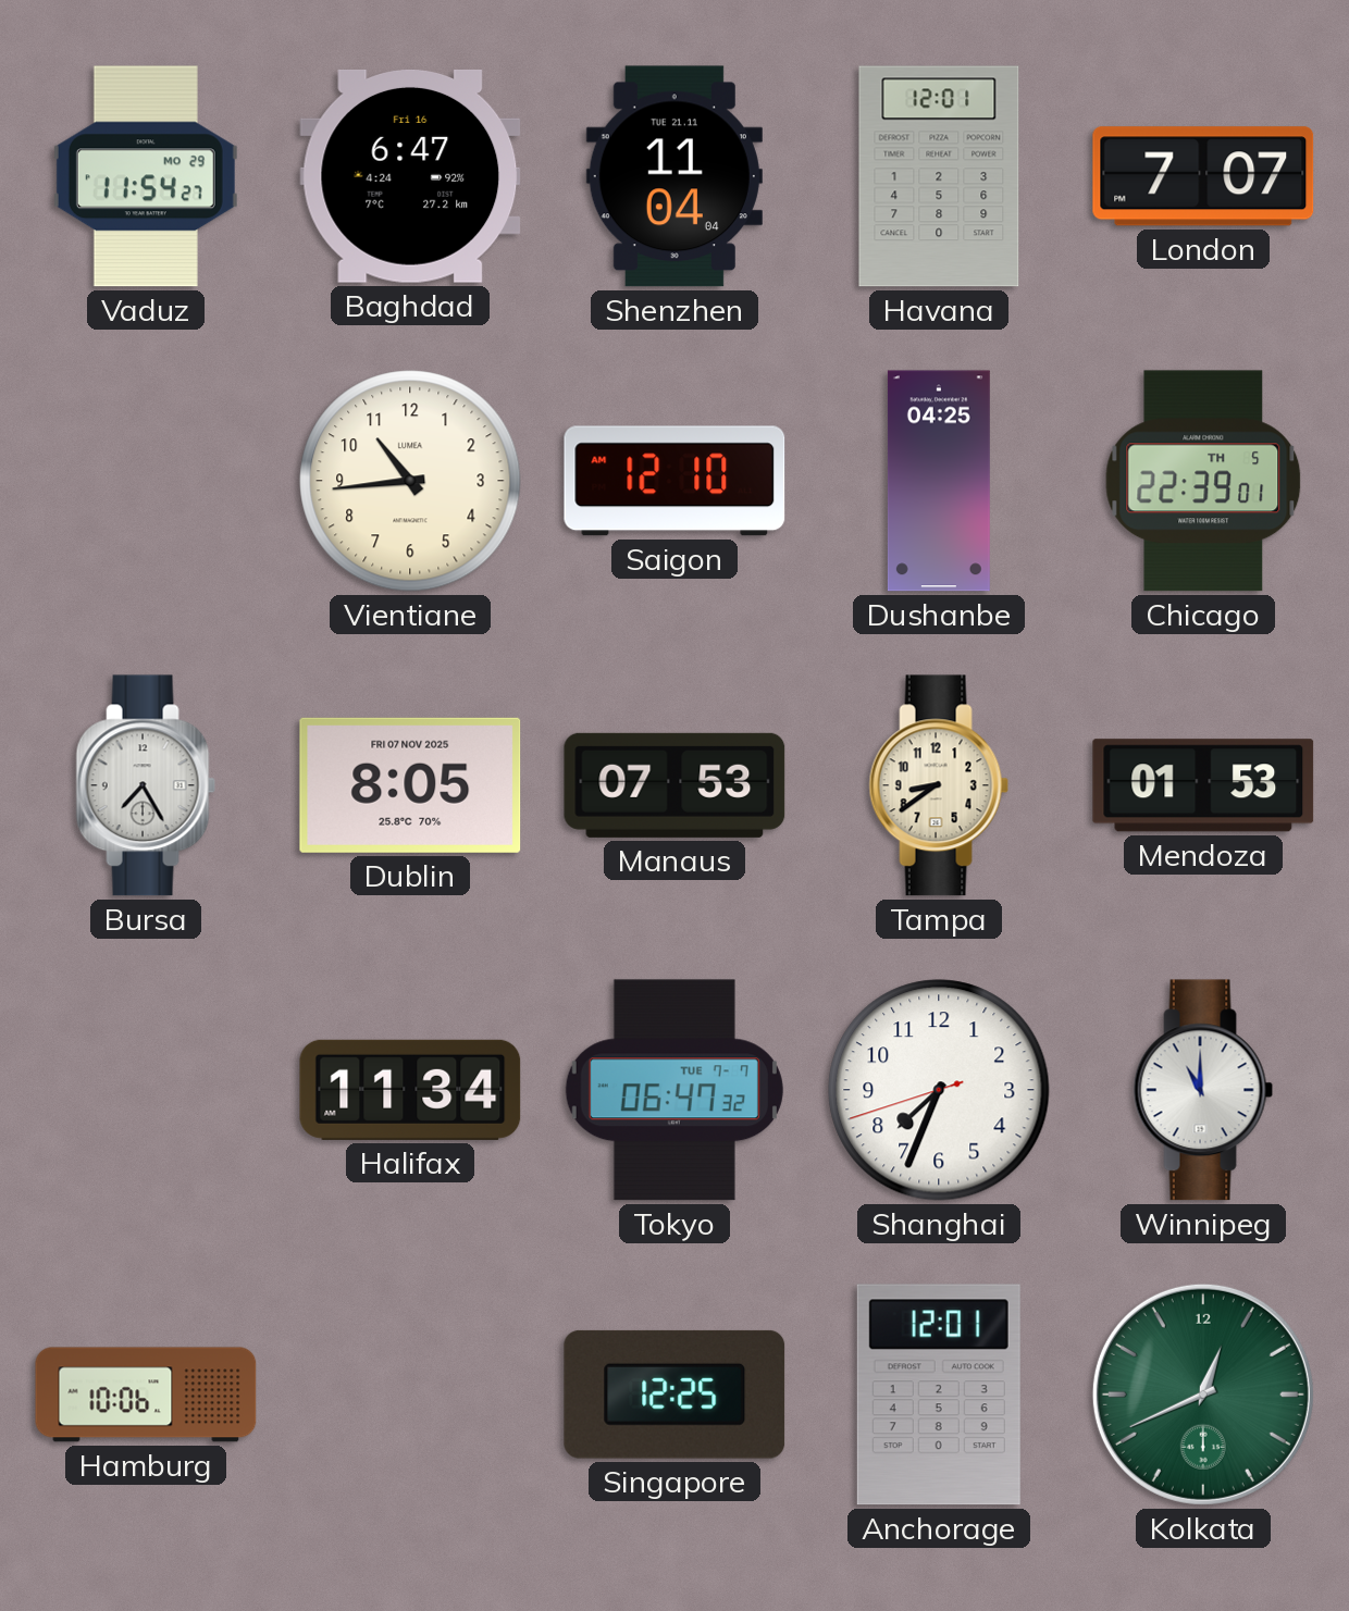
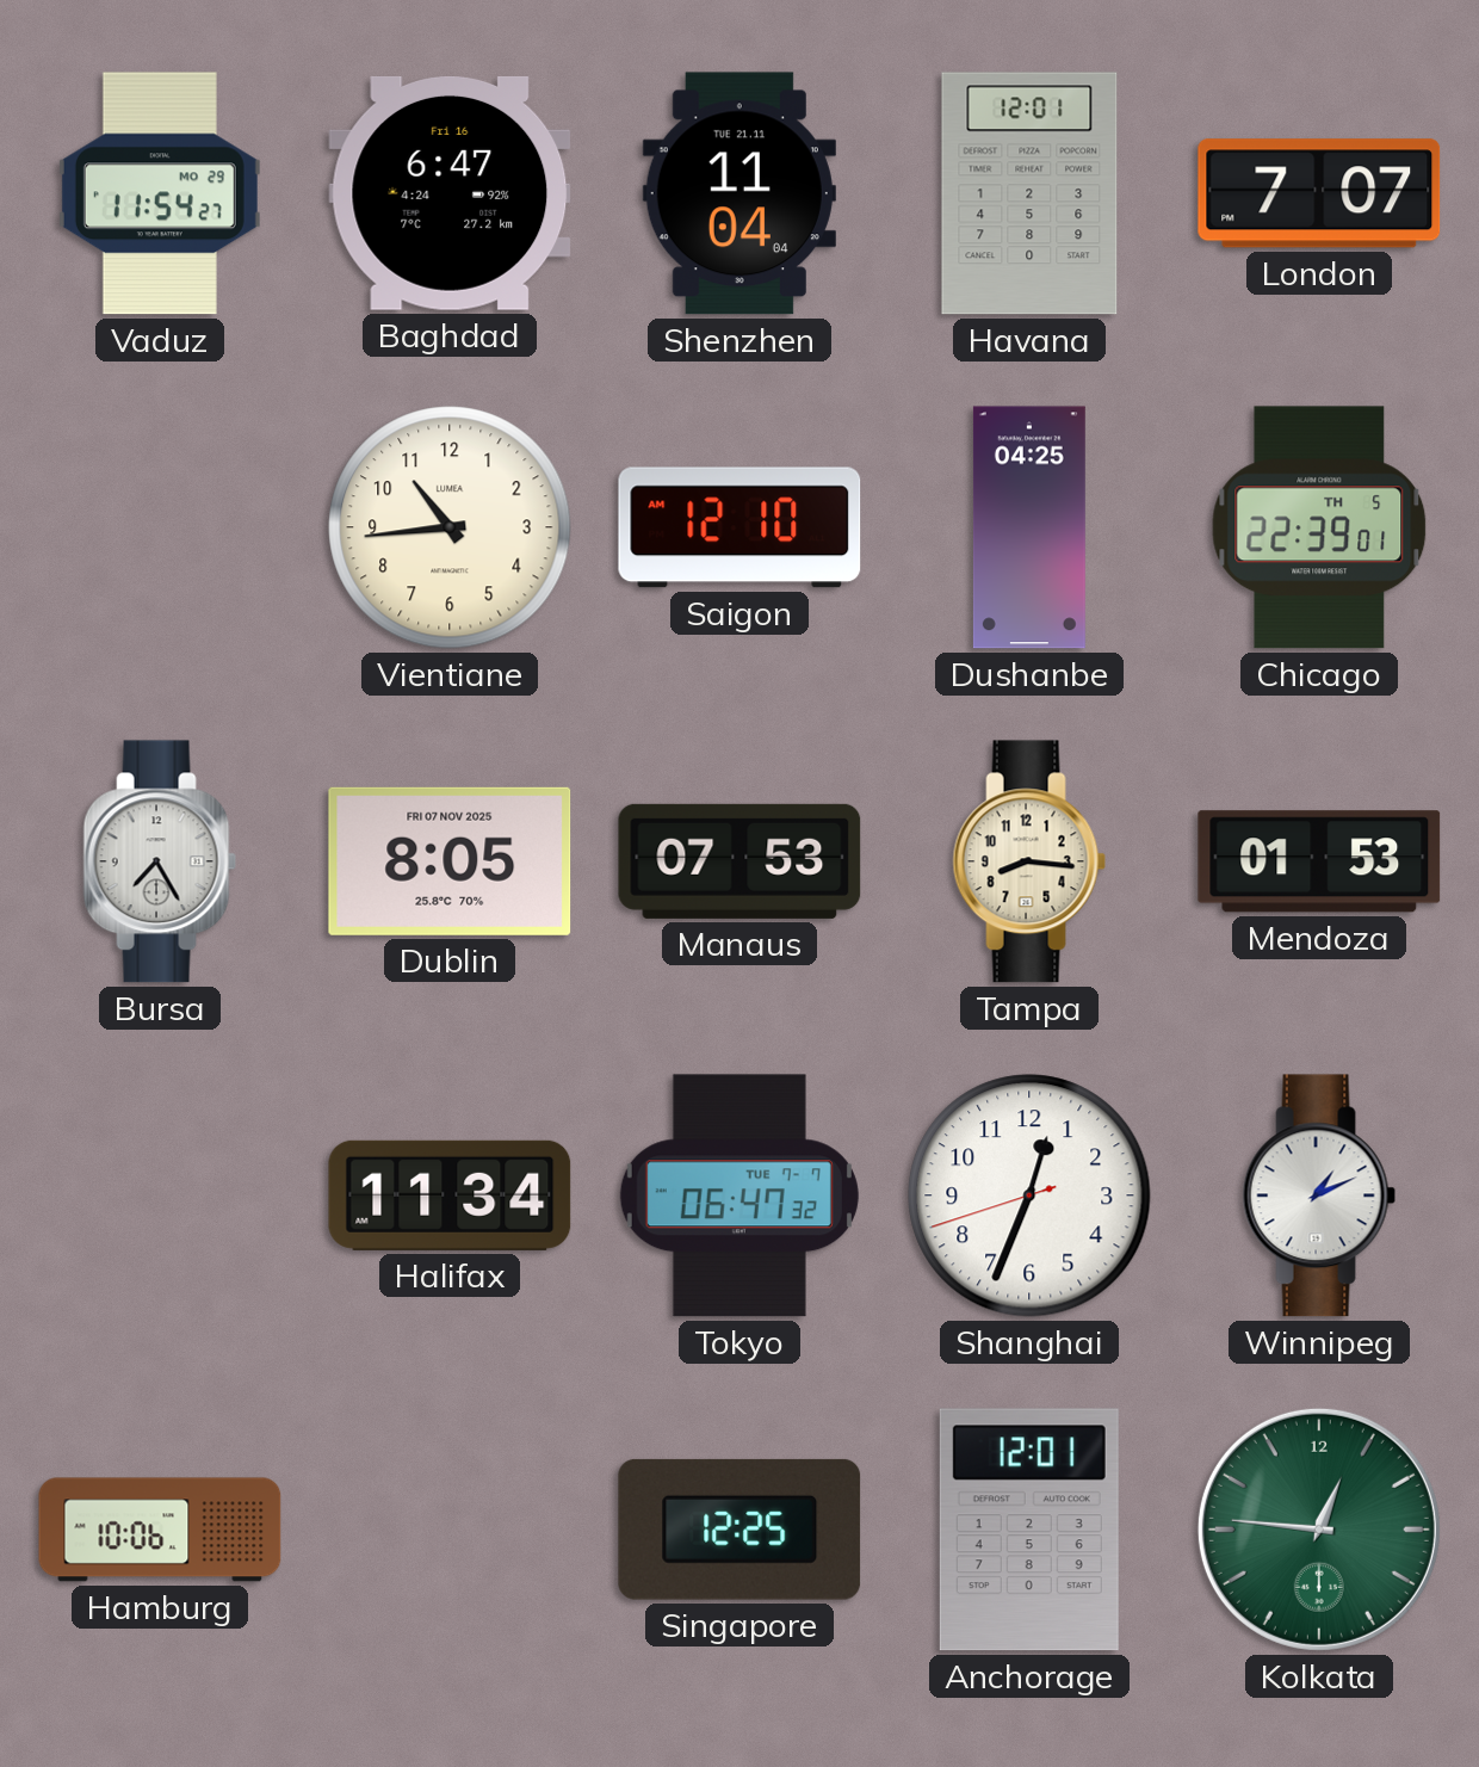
Tampa: 8:39 -> 8:16 (1029, 861)
Shanghai: 7:33 -> 12:33 (1029, 1195)
Winnipeg: 11:00 -> 1:11 (1319, 1195)
Kolkata: 12:41 -> 12:46 (1319, 1530)
